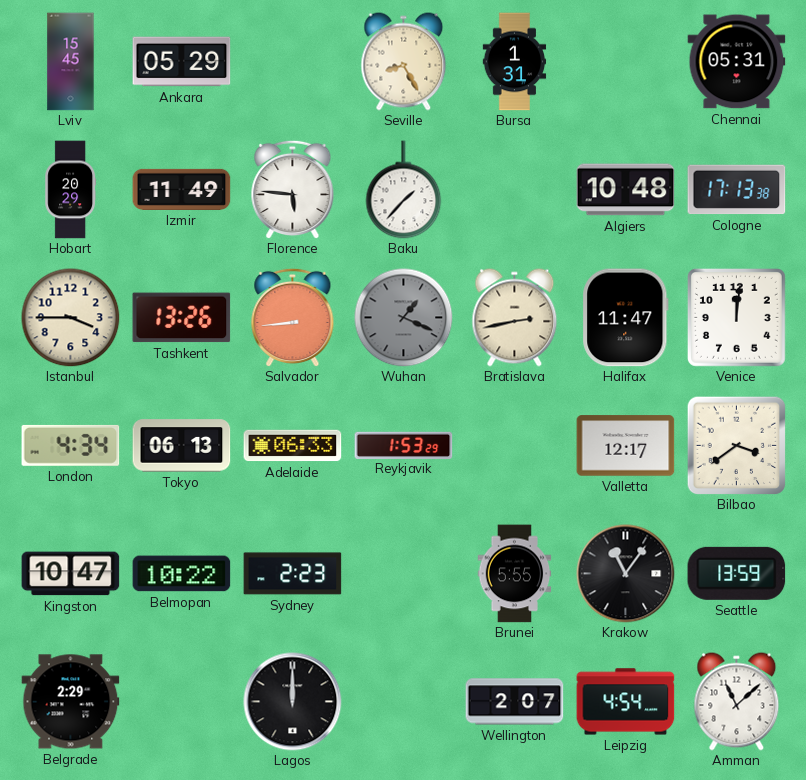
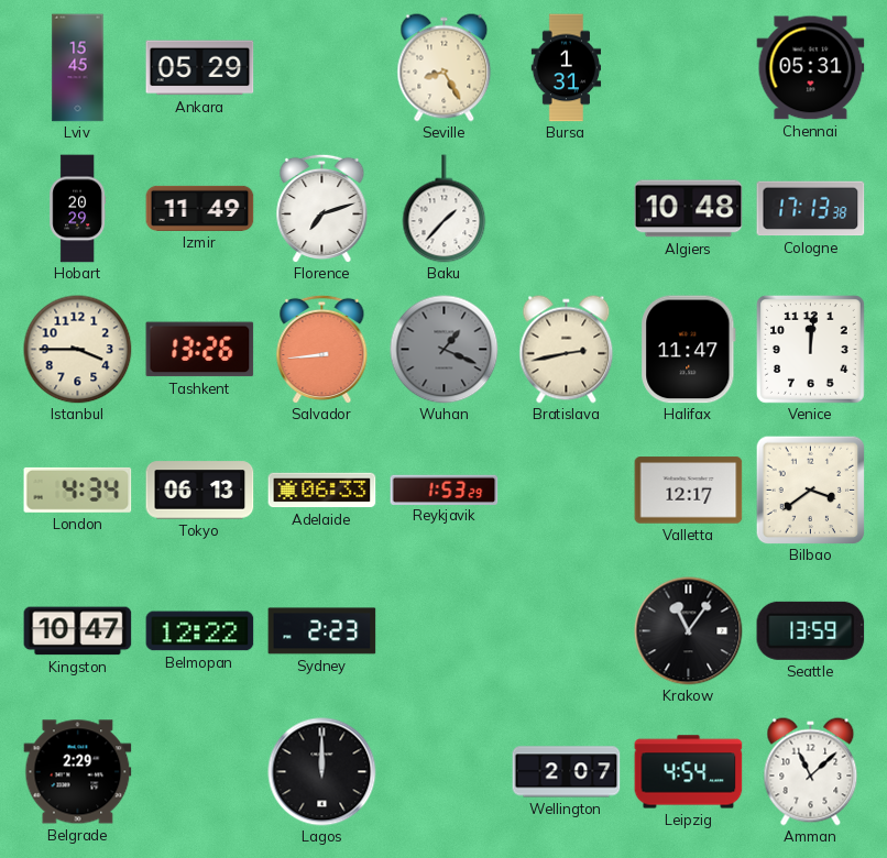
Florence: 5:46 -> 7:12 (322, 208)
Belmopan: 10:22 -> 12:22 (200, 631)
Brunei: 5:55 -> none (515, 574)
